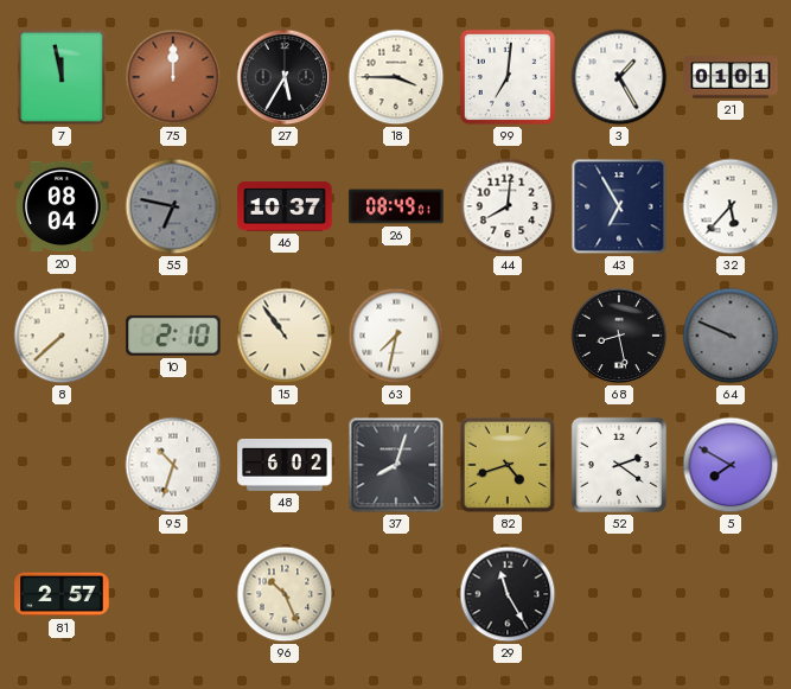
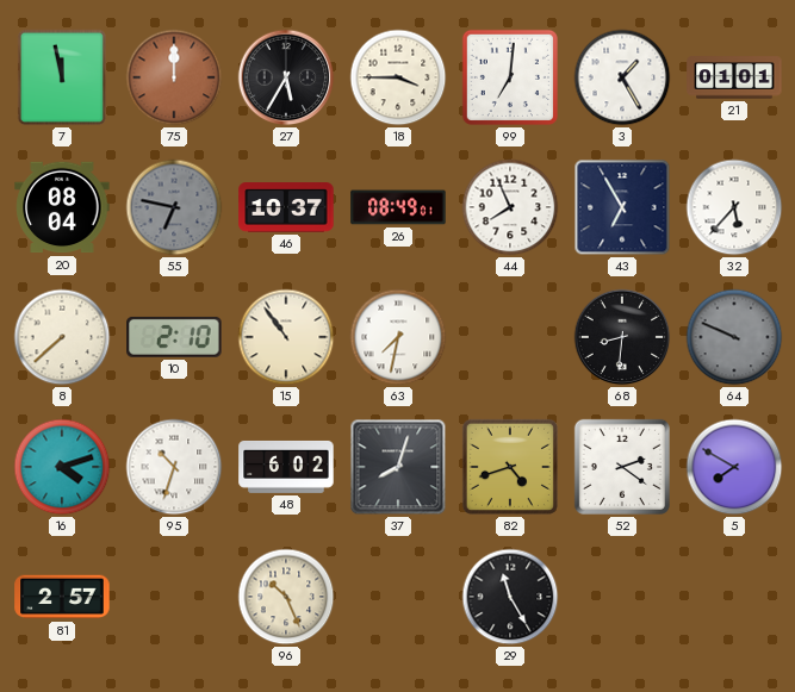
44: 8:01 -> 7:56 (510, 207)
68: 8:28 -> 8:31 (622, 337)
16: none -> 4:12 (62, 467)
